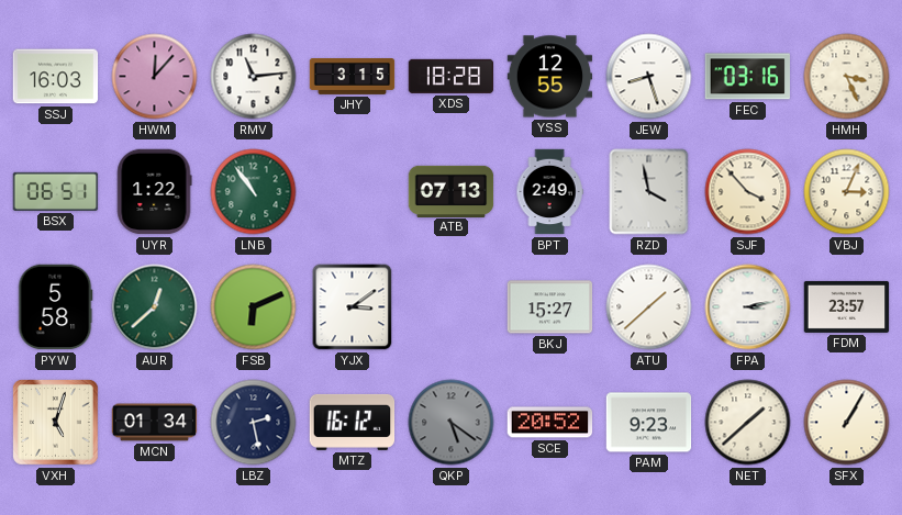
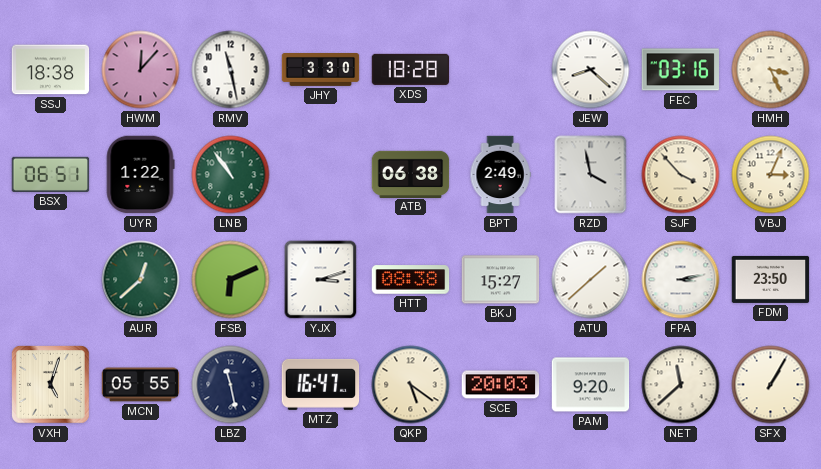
SSJ: 16:03 -> 18:38 (51, 70)
RMV: 11:14 -> 11:28 (231, 70)
JHY: 3:15 -> 3:30 (321, 70)
YSS: 12:55 -> none (550, 77)
JEW: 8:27 -> 8:22 (591, 70)
ATB: 07:13 -> 06:38 (411, 174)
PYW: 5:58 -> none (55, 307)
YJX: 3:09 -> 3:12 (321, 280)
HTT: none -> 08:38 (411, 280)
FDM: 23:57 -> 23:50 (771, 279)
MCN: 01:34 -> 05:55 (141, 385)
LBZ: 2:28 -> 11:28 (231, 385)
MTZ: 16:12 -> 16:47 (321, 384)
QKP dial: grey -> cream (411, 385)
SCE: 20:52 -> 20:03 (501, 385)
PAM: 9:23 -> 9:20 (591, 385)
NET: 1:38 -> 11:38 (681, 385)
